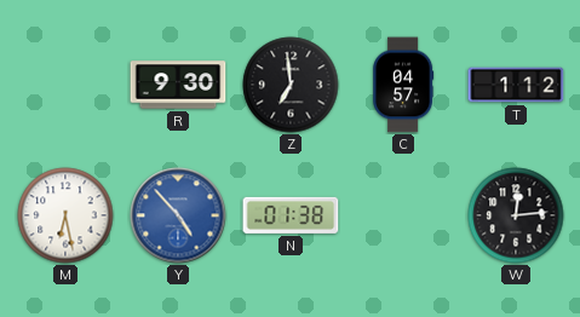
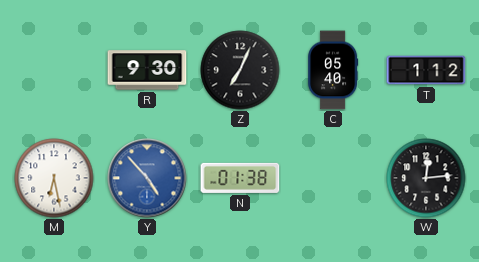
Z: 6:59 -> 7:04 (240, 70)
C: 04:57 -> 05:40 (333, 70)
